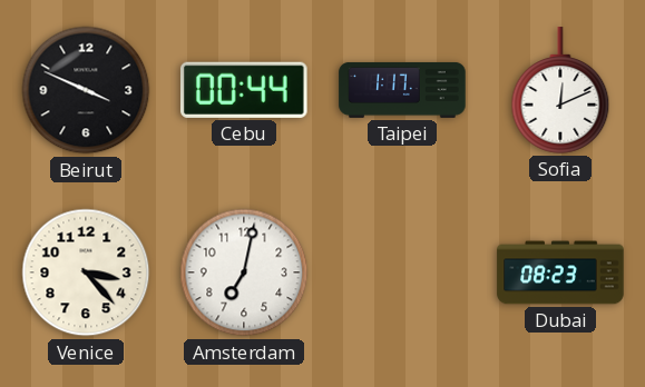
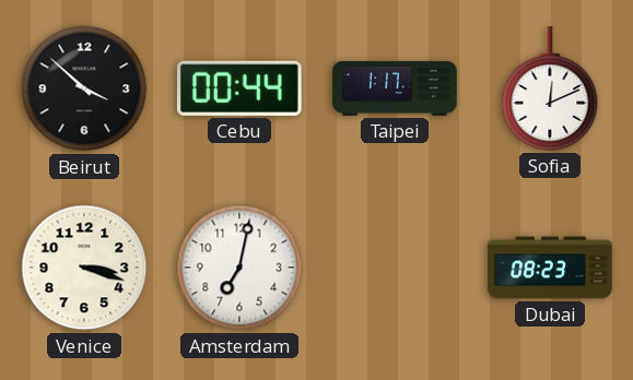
Beirut: 3:49 -> 3:52 (84, 88)
Venice: 3:23 -> 3:18 (84, 268)
